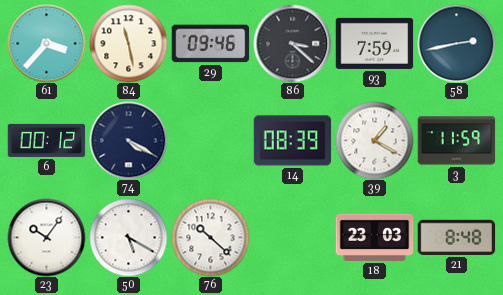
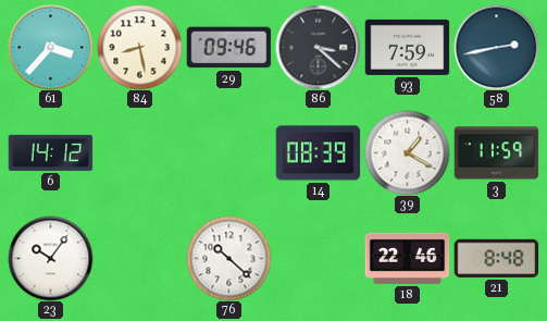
84: 11:28 -> 8:28 (139, 47)
6: 00:12 -> 14:12 (50, 152)
74: 4:20 -> none (128, 140)
50: 5:20 -> none (128, 237)
18: 23:03 -> 22:46 (407, 258)
